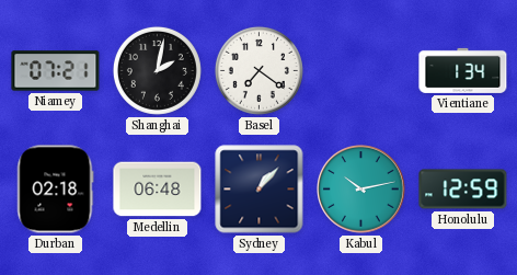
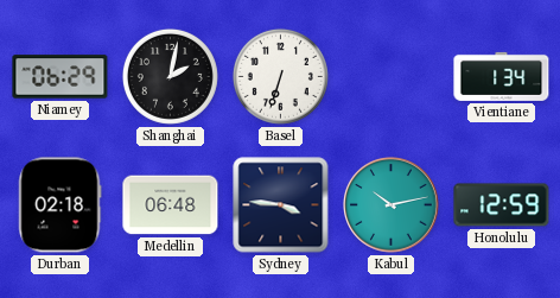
Niamey: 07:21 -> 06:29 (61, 77)
Basel: 7:21 -> 6:33 (280, 76)
Sydney: 1:07 -> 3:46 (281, 205)
